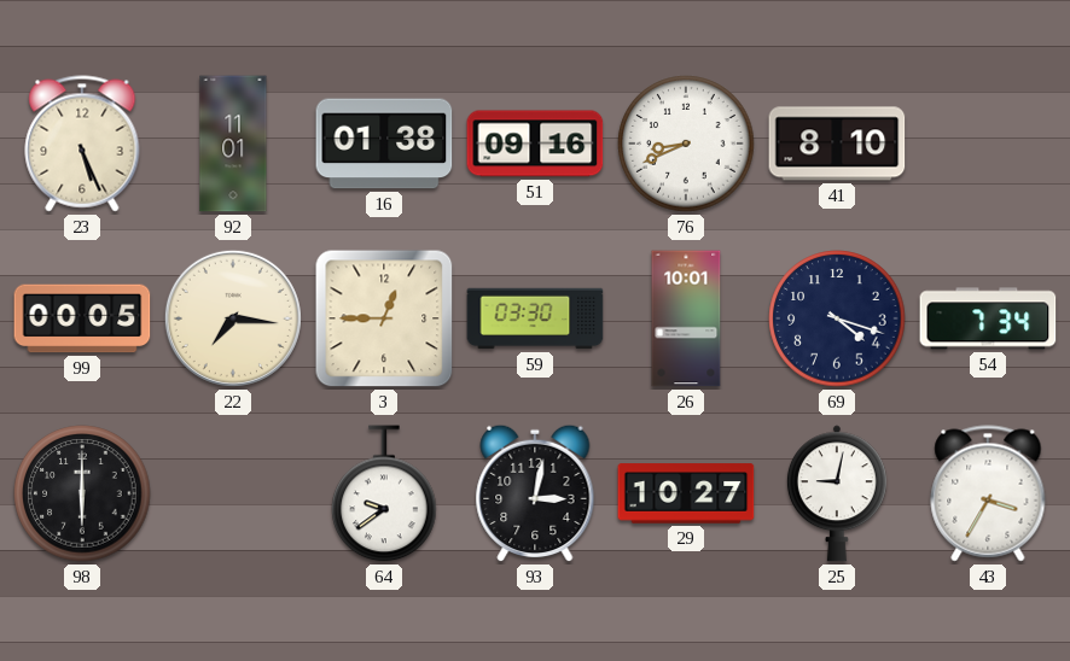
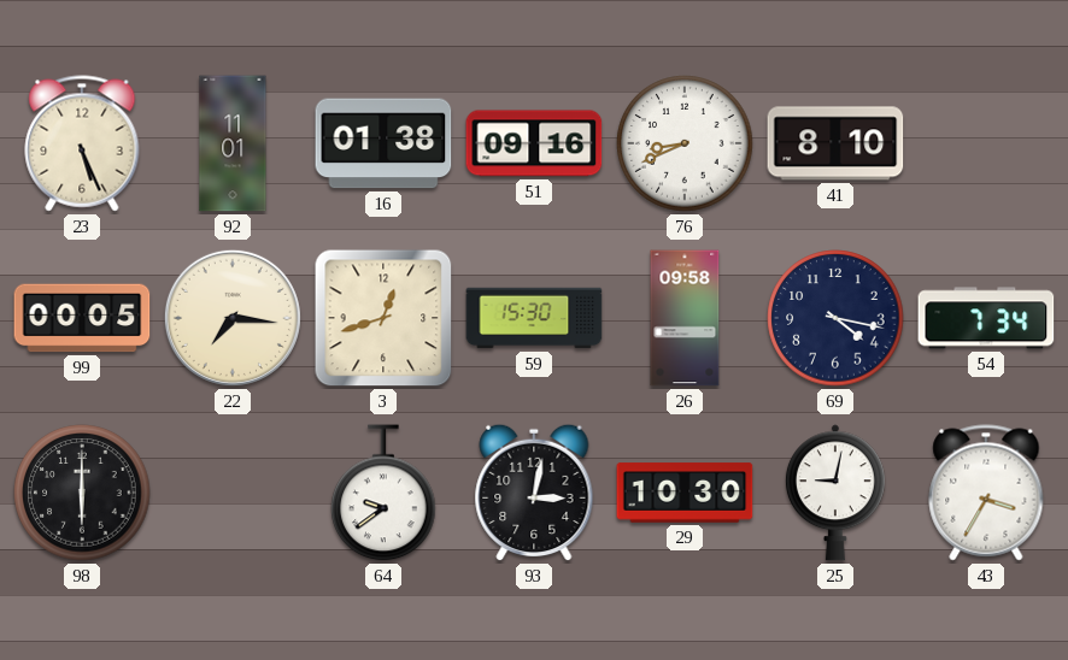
3: 12:45 -> 12:42 (383, 318)
59: 03:30 -> 15:30 (534, 318)
26: 10:01 -> 09:58 (685, 318)
69: 4:18 -> 4:17 (835, 318)
29: 10:27 -> 10:30 (685, 493)
